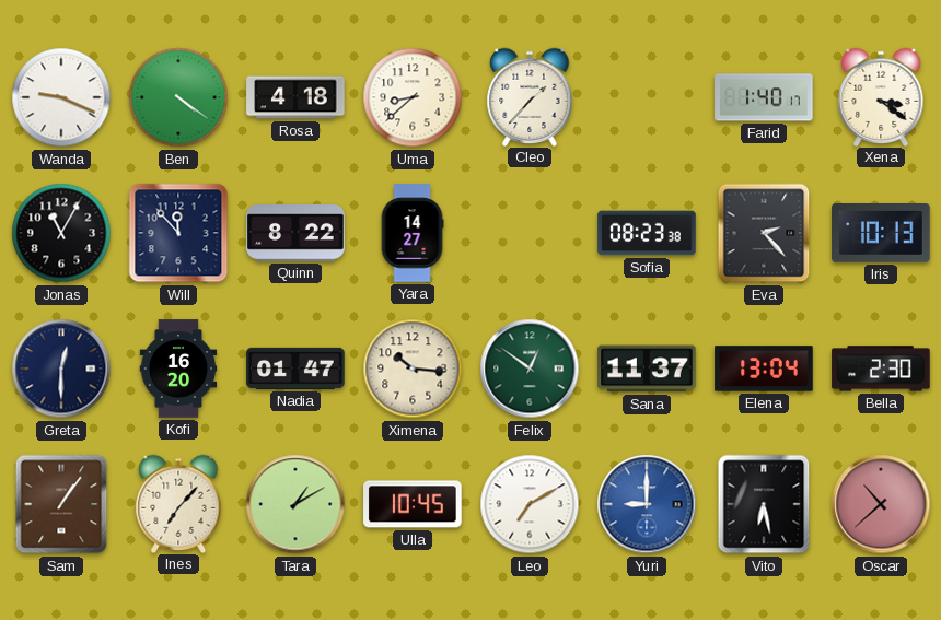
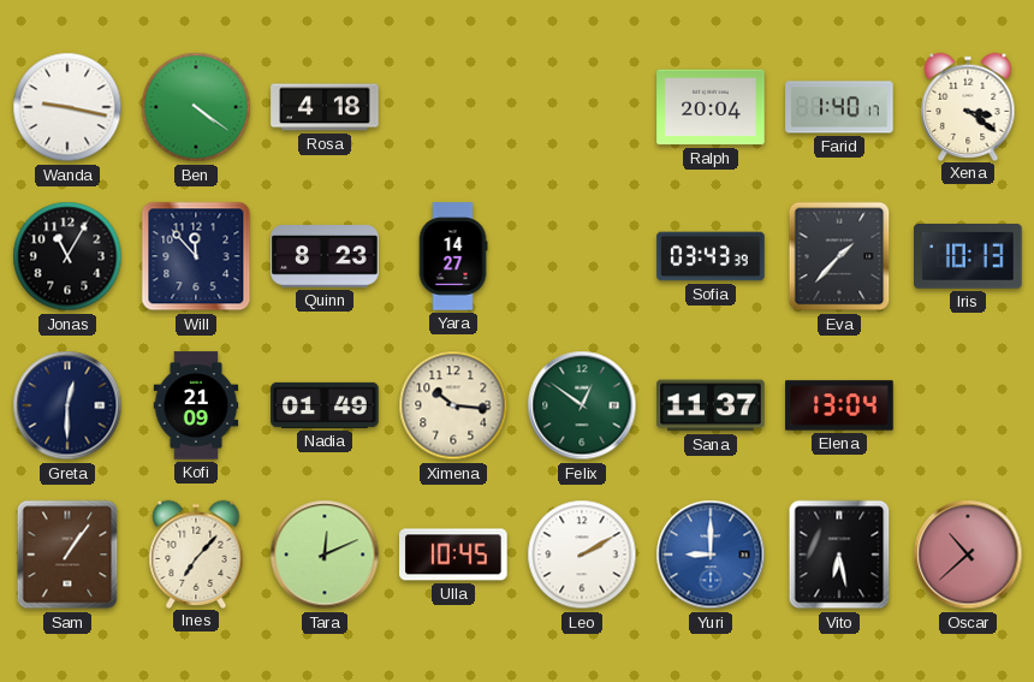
Wanda: 9:19 -> 9:17 (67, 107)
Uma: 8:38 -> none (413, 97)
Cleo: 1:37 -> none (530, 96)
Ralph: none -> 20:04 (711, 107)
Quinn: 8:22 -> 8:23 (325, 256)
Sofia: 08:23 -> 03:43 (711, 256)
Eva: 2:23 -> 1:37 (839, 256)
Kofi: 16:20 -> 21:09 (196, 405)
Nadia: 01:47 -> 01:49 (325, 405)
Bella: 2:30 -> none (881, 369)
Tara: 1:10 -> 12:11 (325, 555)
Leo: 7:10 -> 2:10 (582, 555)
